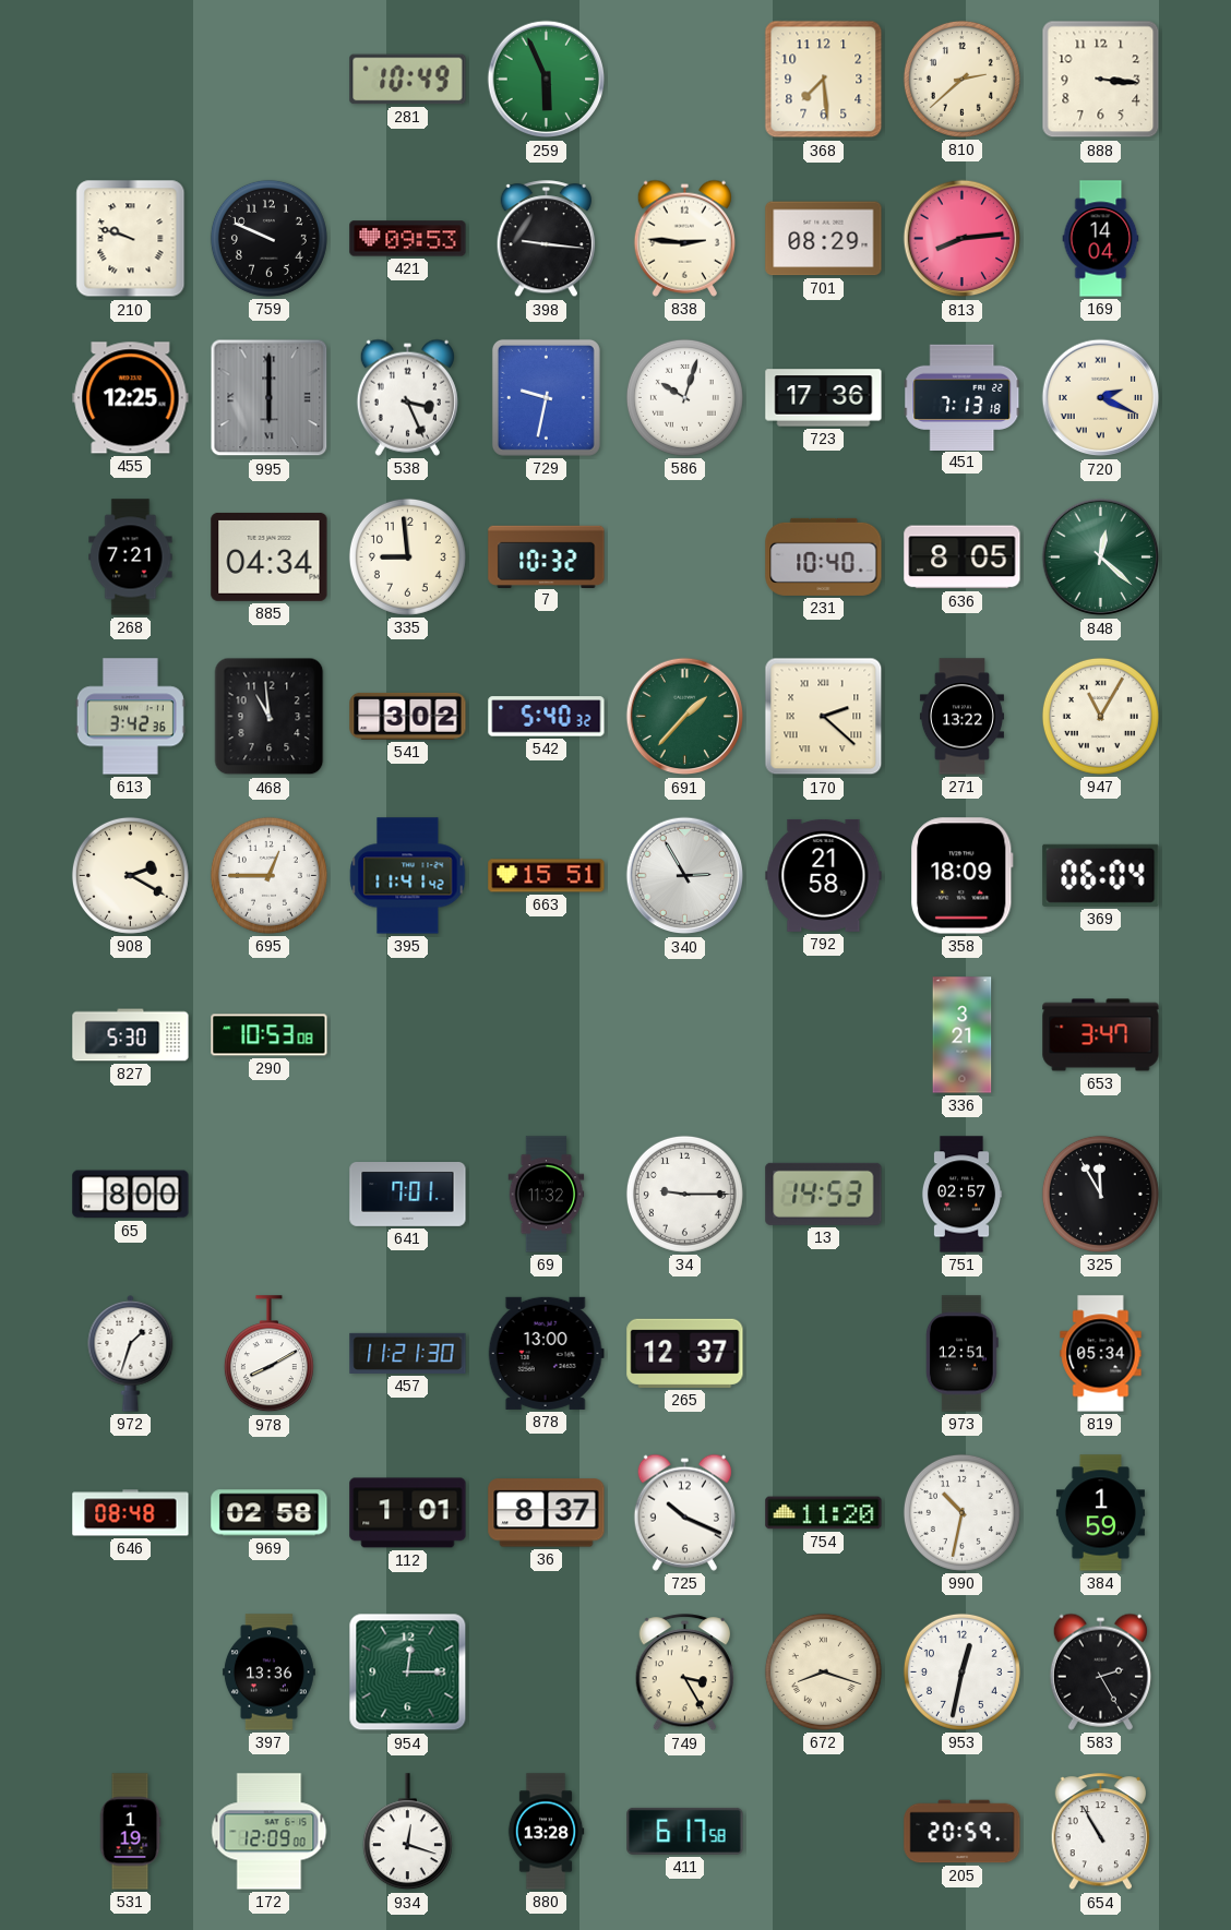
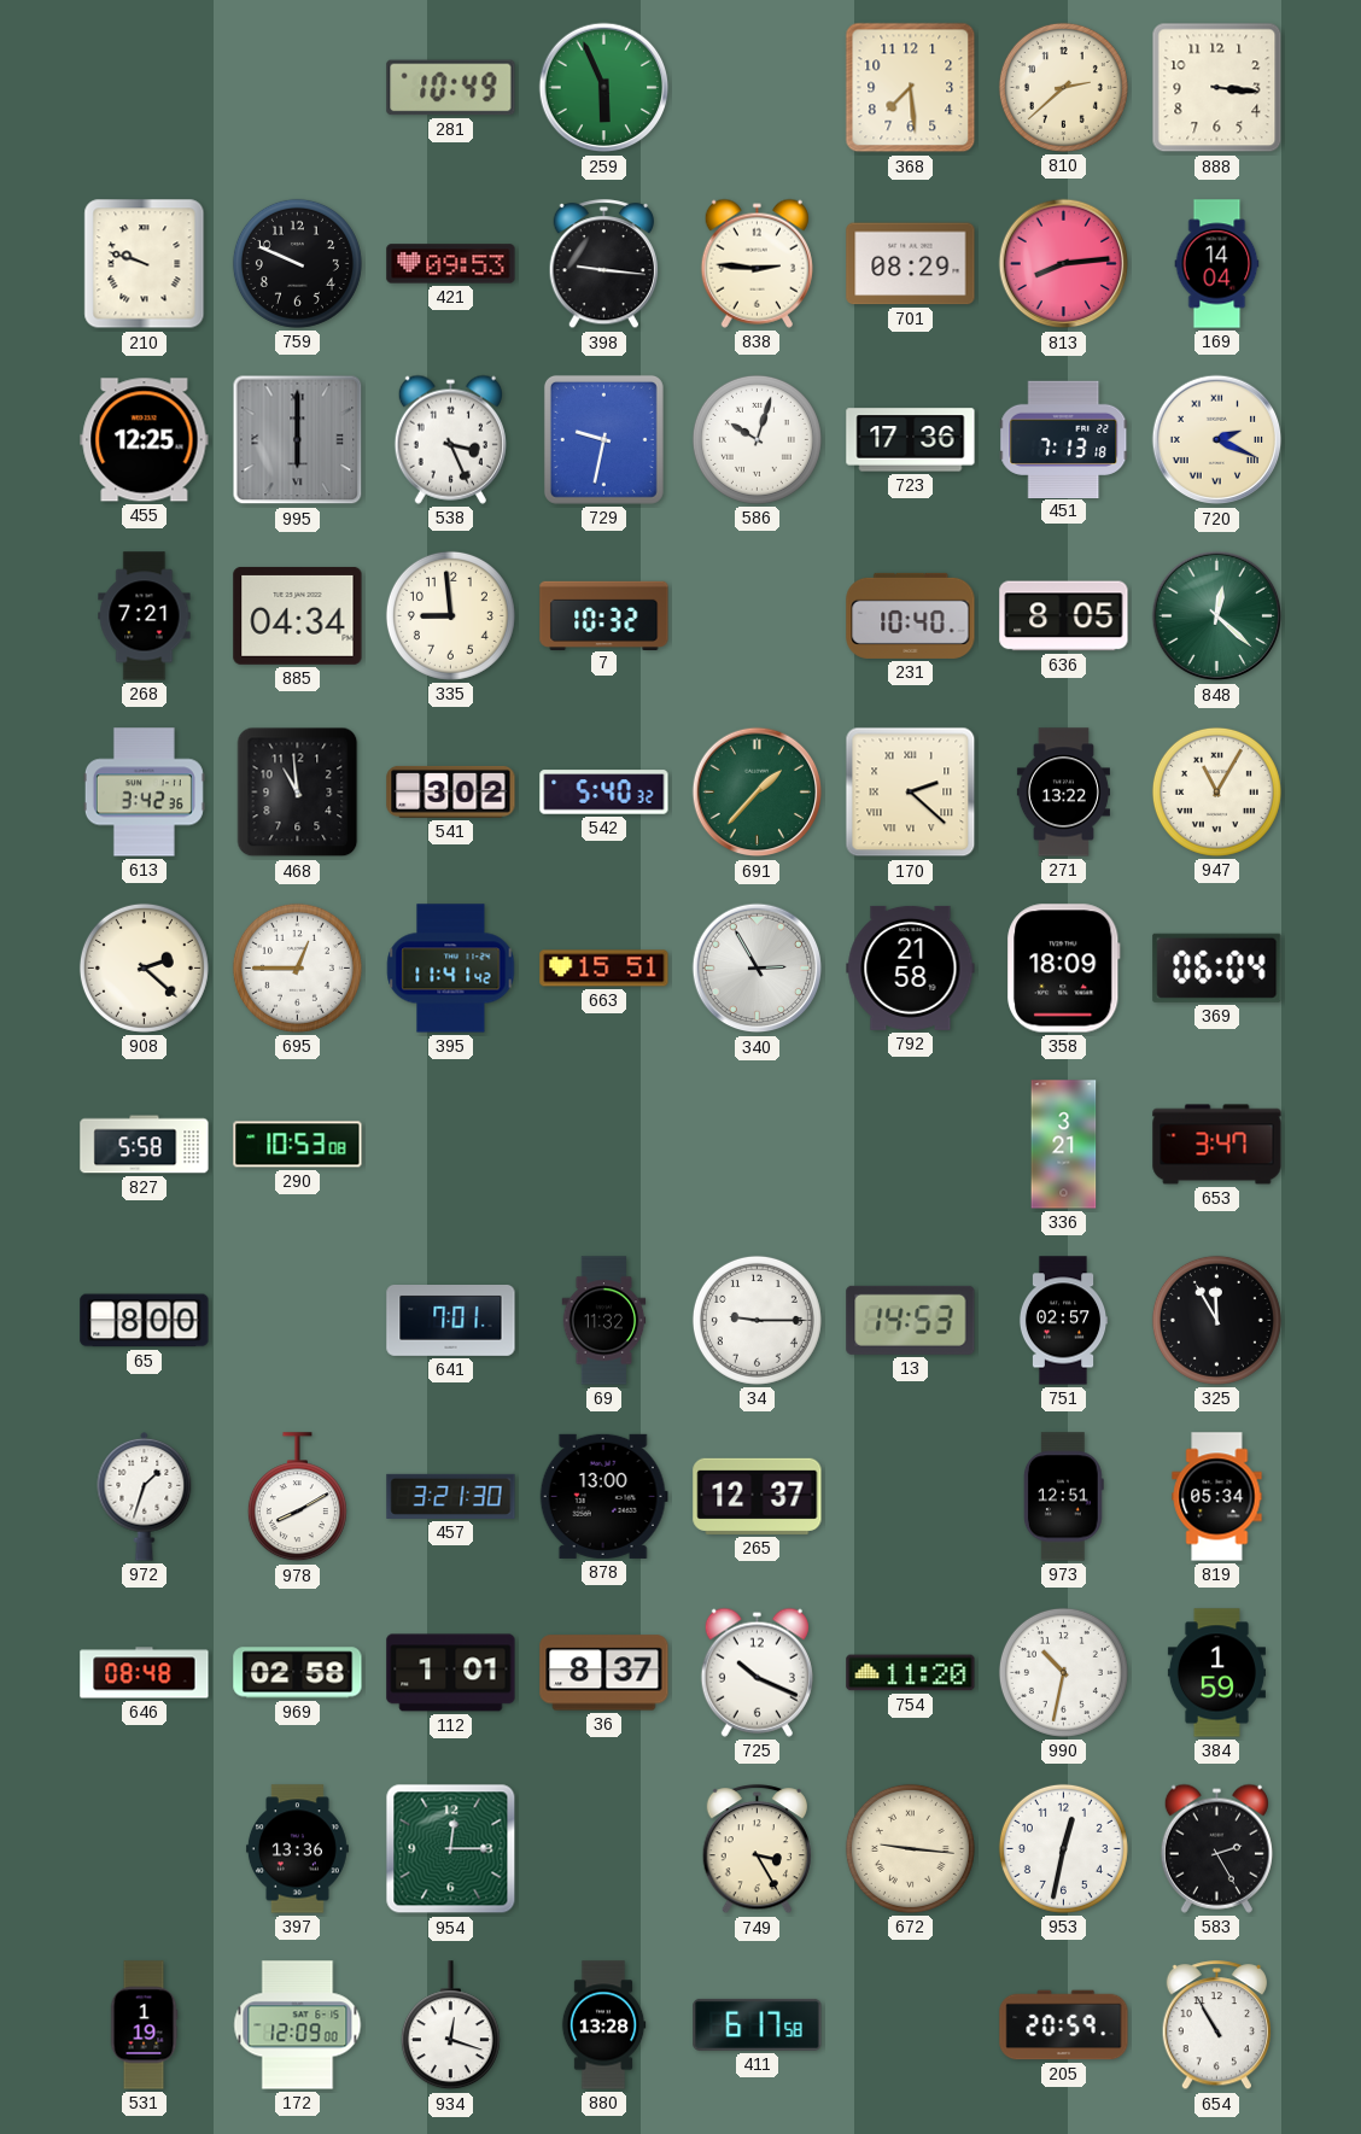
908: 2:20 -> 2:22 (144, 967)
827: 5:30 -> 5:58 (145, 1145)
457: 11:21 -> 3:21 (451, 1496)
672: 8:18 -> 9:16 (910, 1848)
